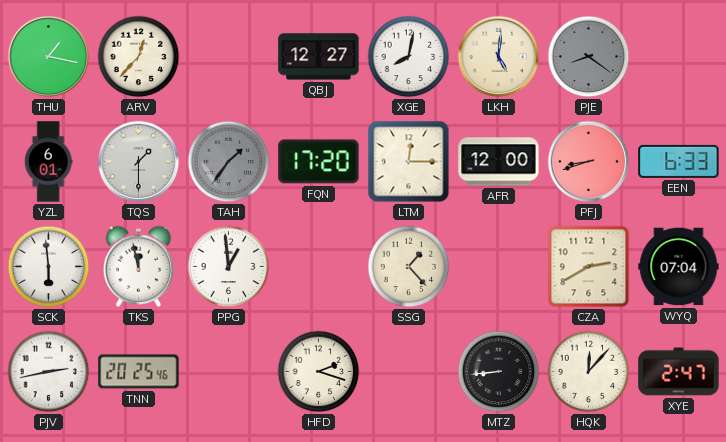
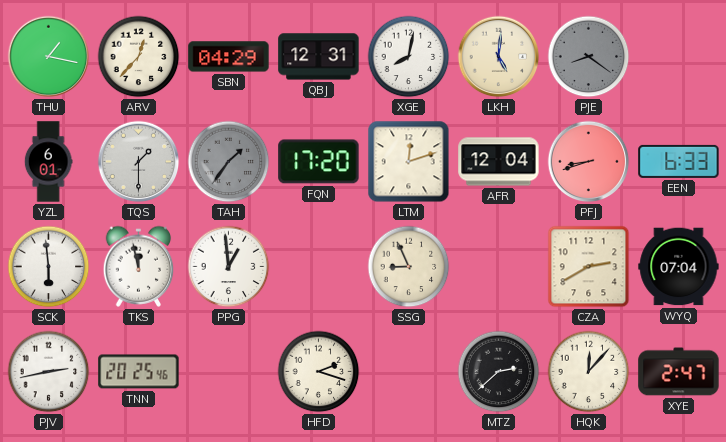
SBN: none -> 04:29 (229, 57)
QBJ: 12:27 -> 12:31 (319, 57)
LTM: 12:15 -> 12:12 (409, 162)
AFR: 12:00 -> 12:04 (499, 162)
SSG: 1:23 -> 8:56 (409, 267)
MTZ: 8:44 -> 2:38 (499, 372)
